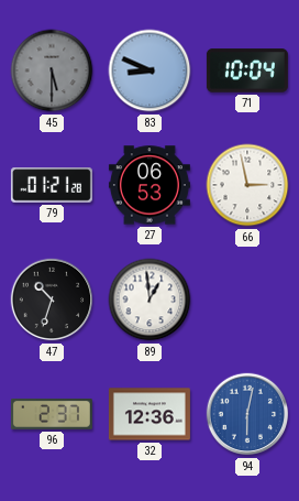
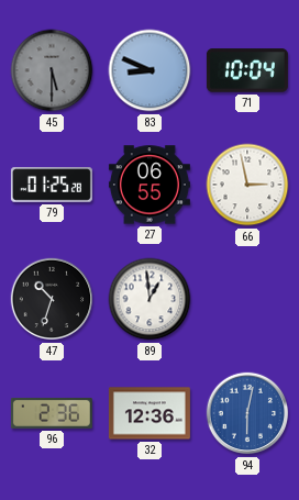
79: 01:21 -> 01:25 (52, 185)
27: 06:53 -> 06:55 (149, 185)
96: 2:37 -> 2:36 (52, 413)
